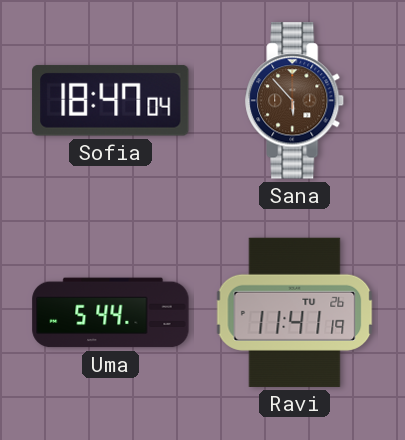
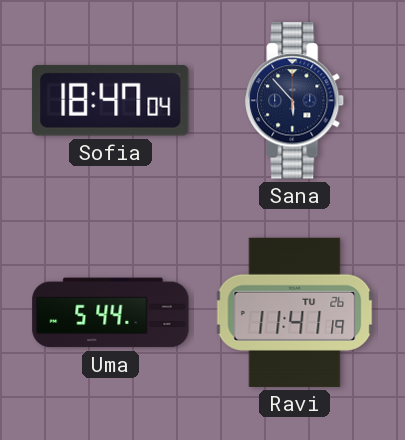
Sana dial: brown -> navy (295, 101)
